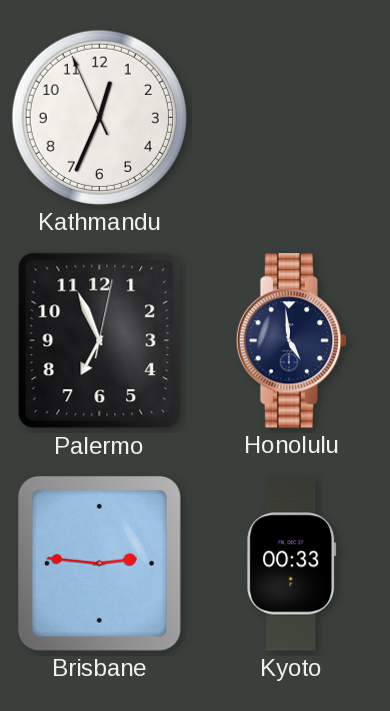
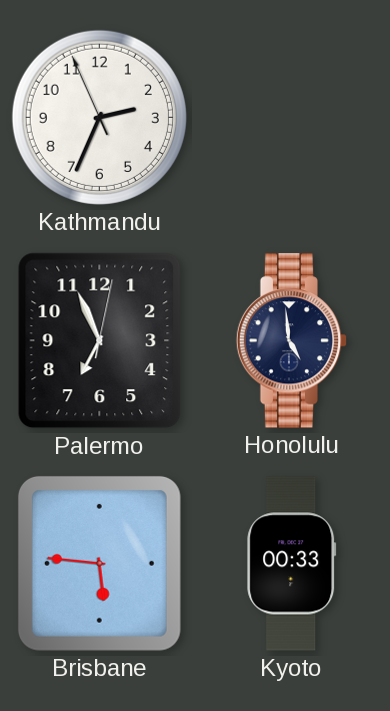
Kathmandu: 12:33 -> 2:33 (99, 117)
Brisbane: 2:46 -> 5:46 (99, 563)
